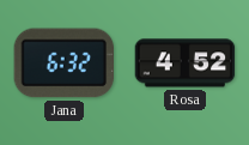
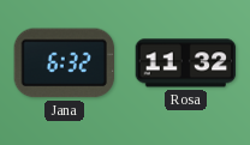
Rosa: 4:52 -> 11:32 (186, 64)
